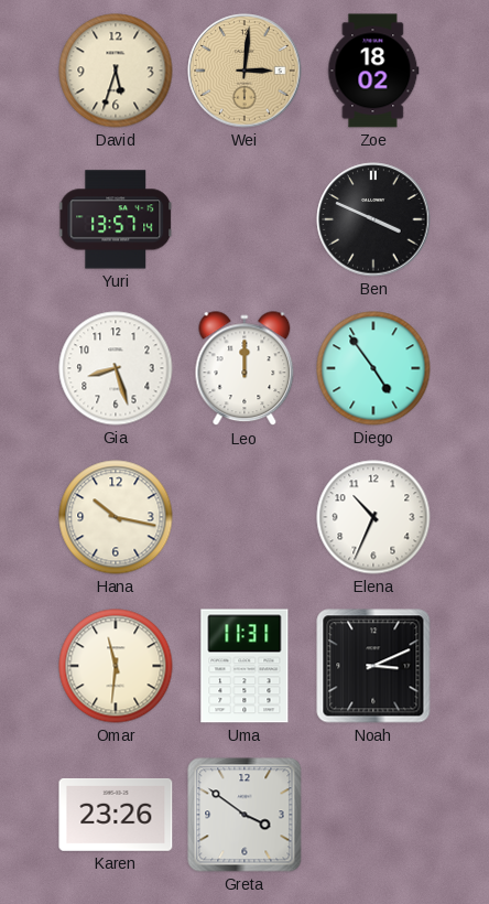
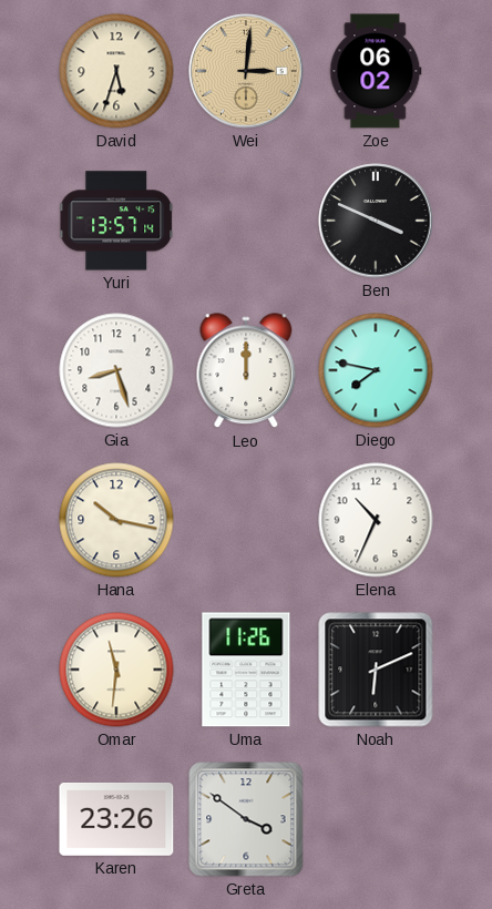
Zoe: 18:02 -> 06:02 (376, 71)
Diego: 4:54 -> 7:47 (376, 370)
Uma: 11:31 -> 11:26 (246, 670)
Noah: 3:11 -> 6:11 (376, 670)
